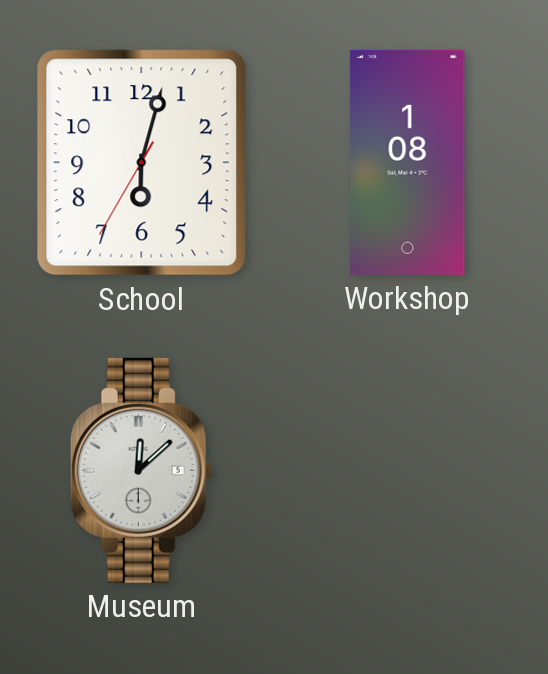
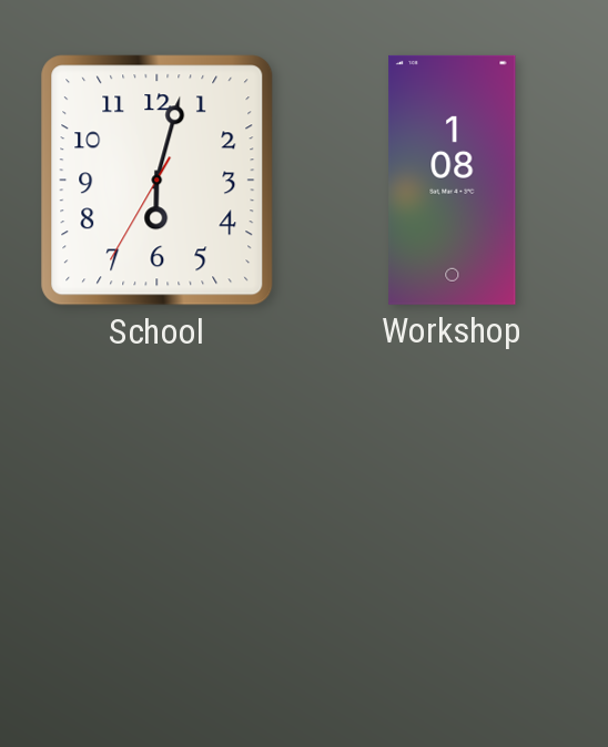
Museum: 12:08 -> none (141, 470)
